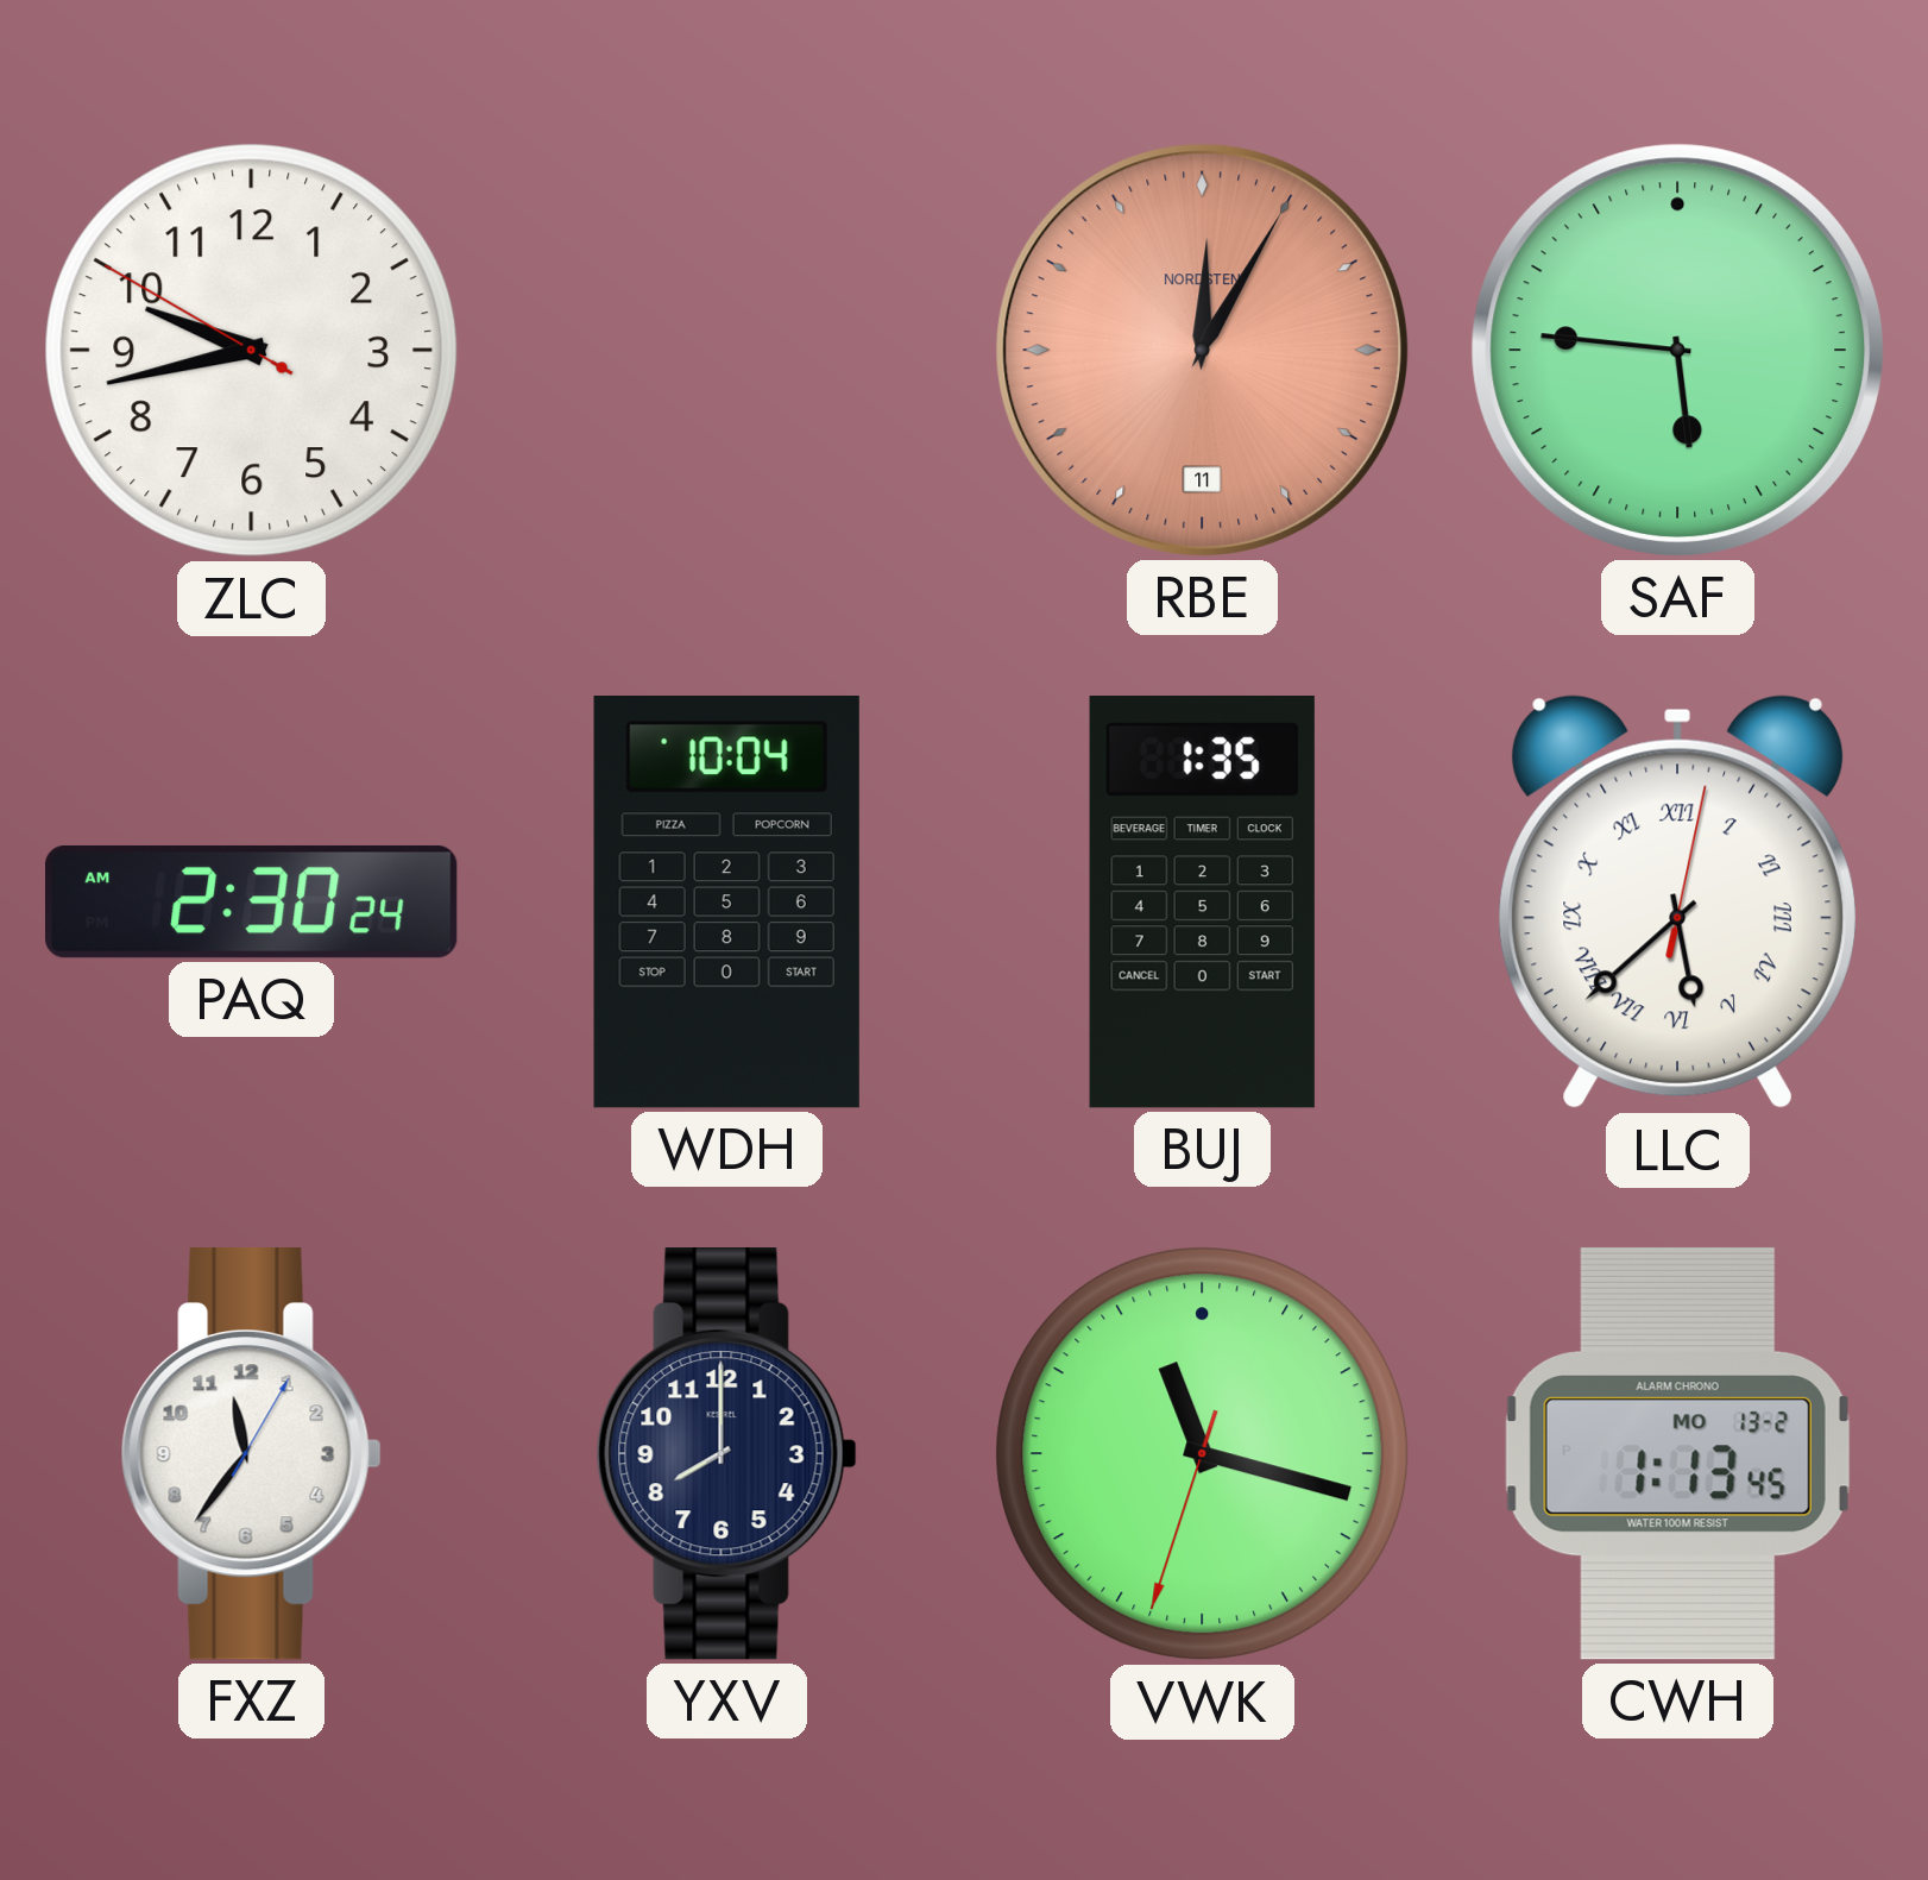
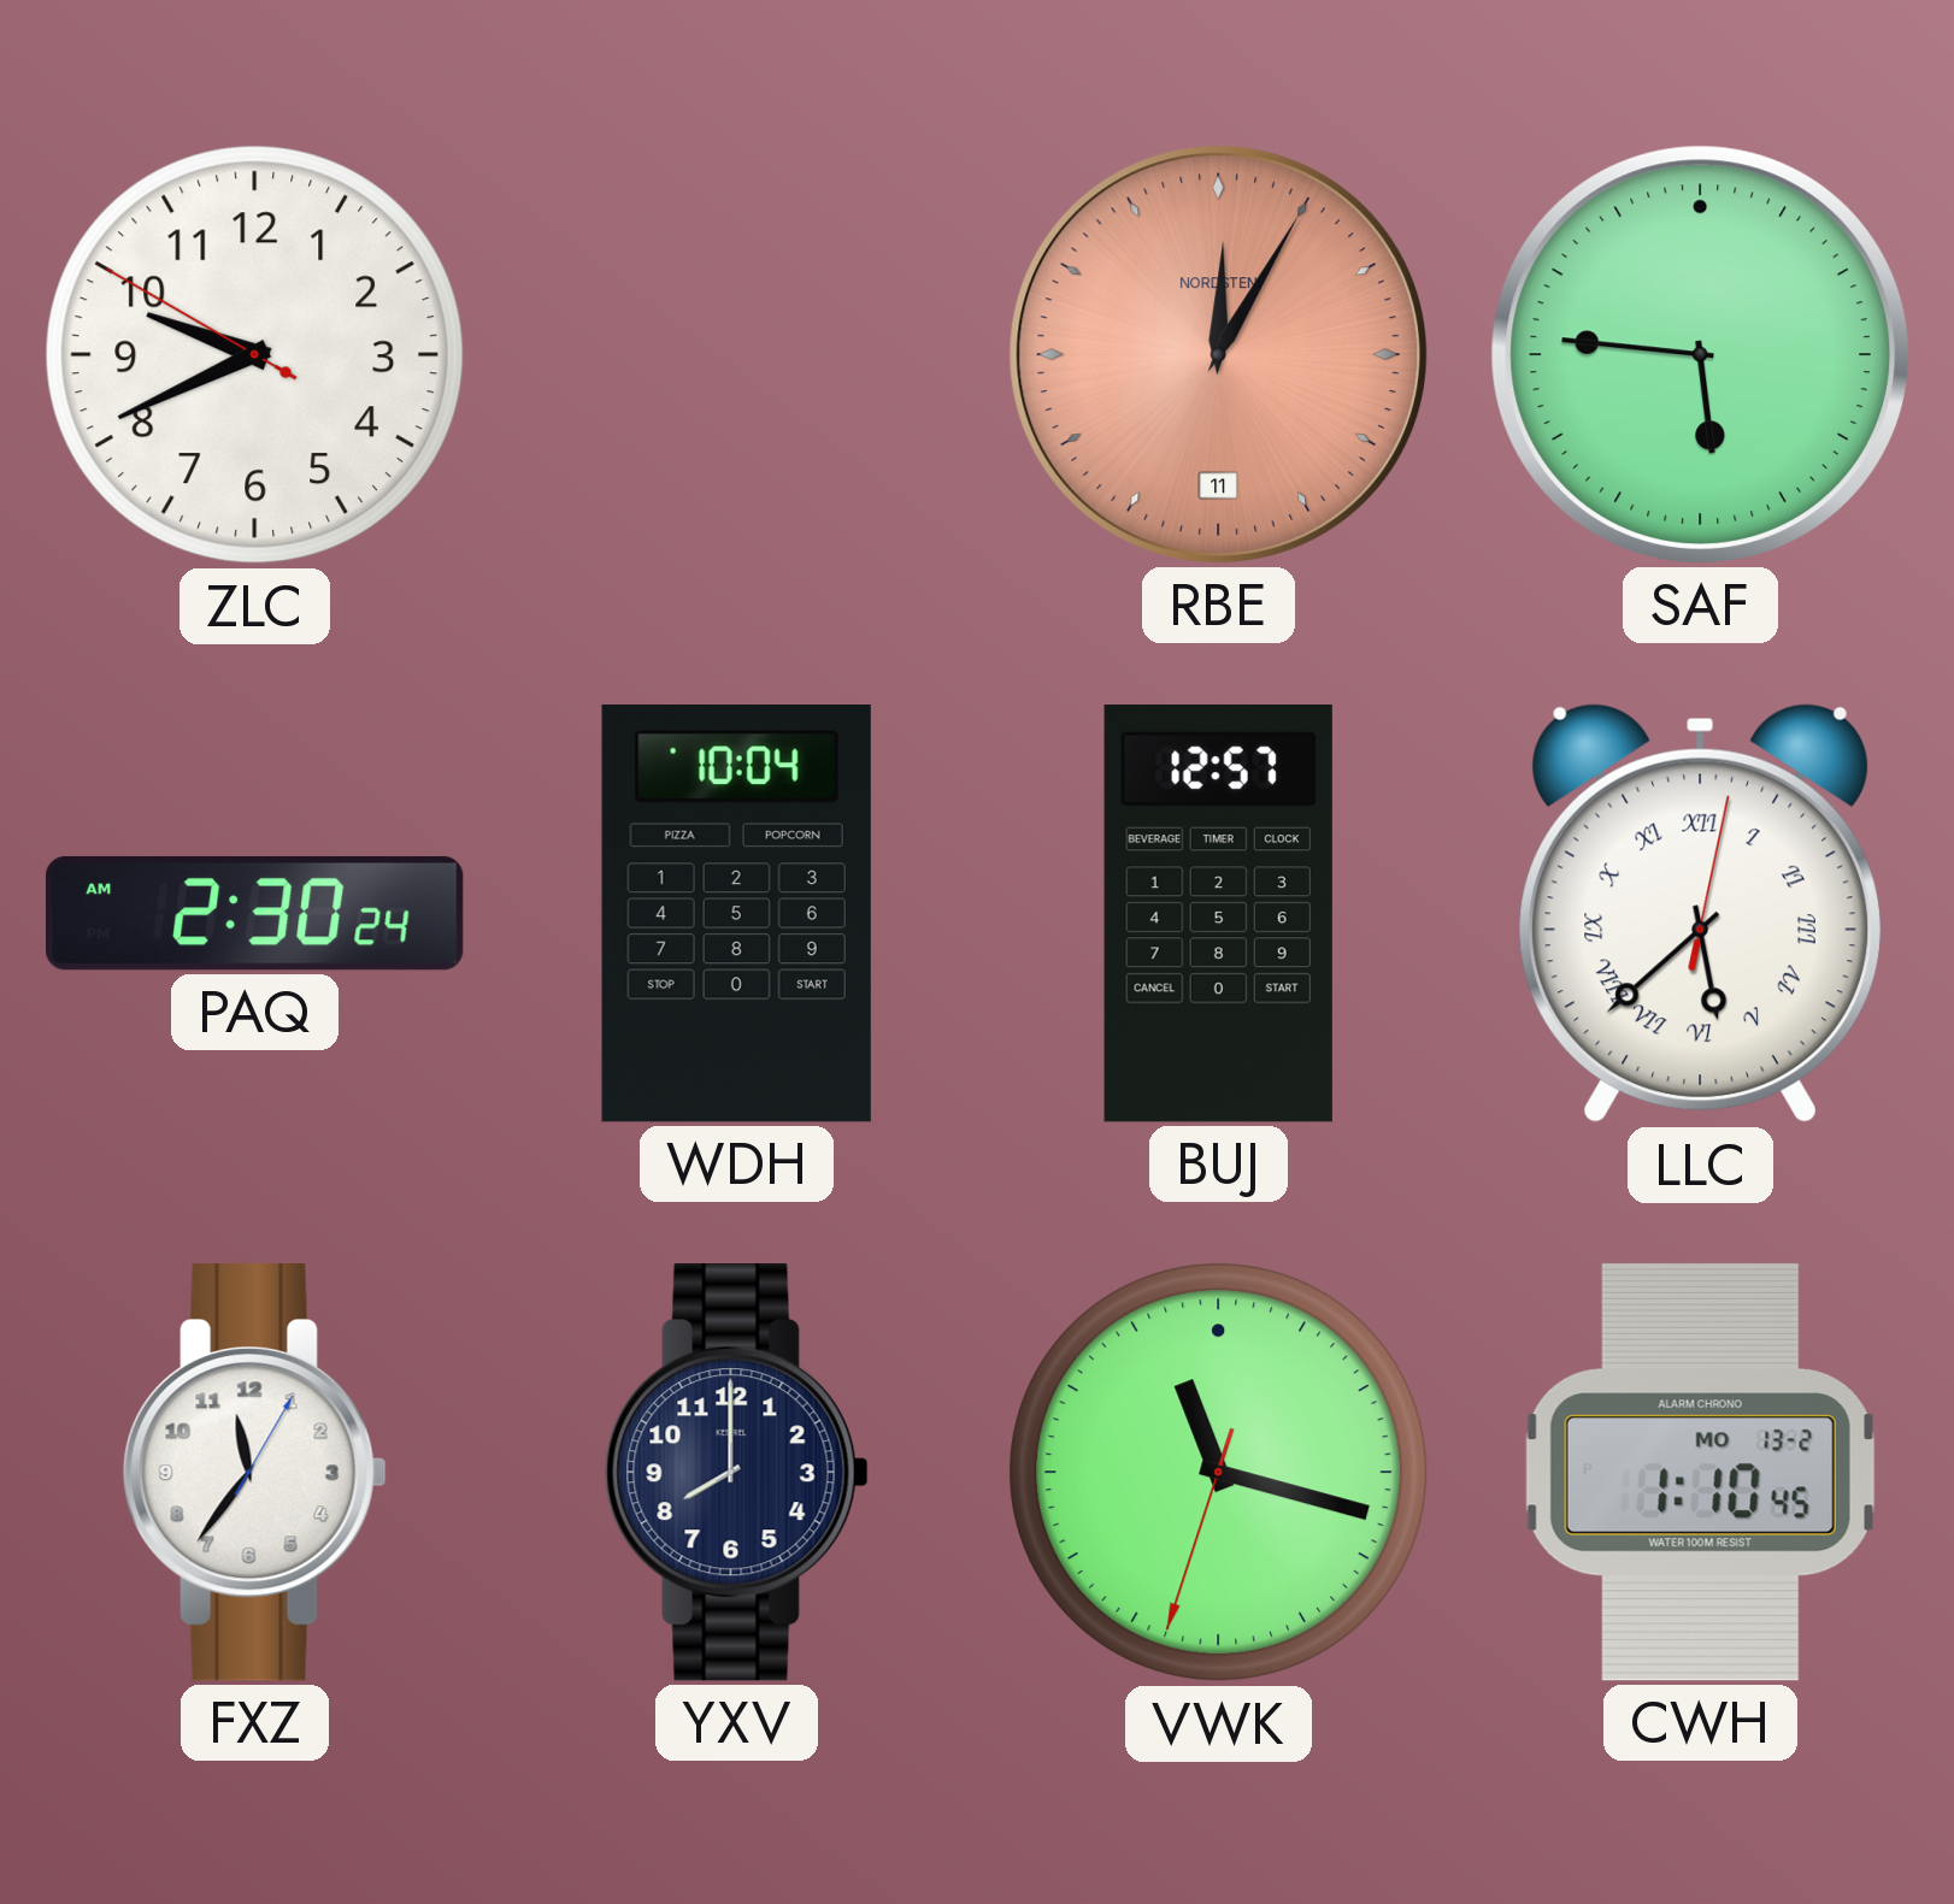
ZLC: 9:42 -> 9:40 (255, 355)
BUJ: 1:35 -> 12:57 (1218, 914)
CWH: 1:13 -> 1:10 (1700, 1472)
